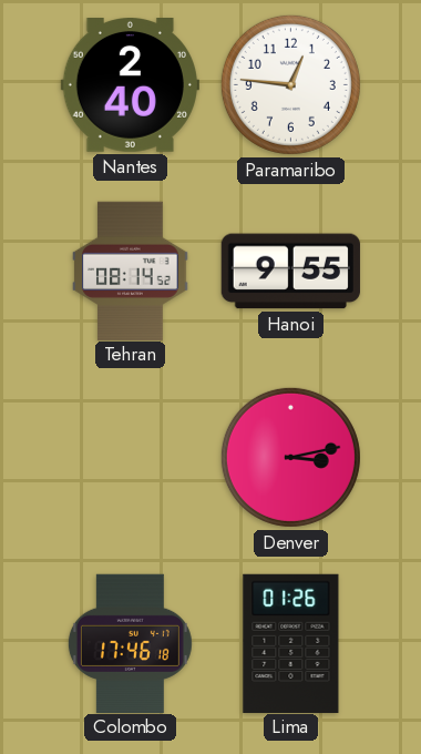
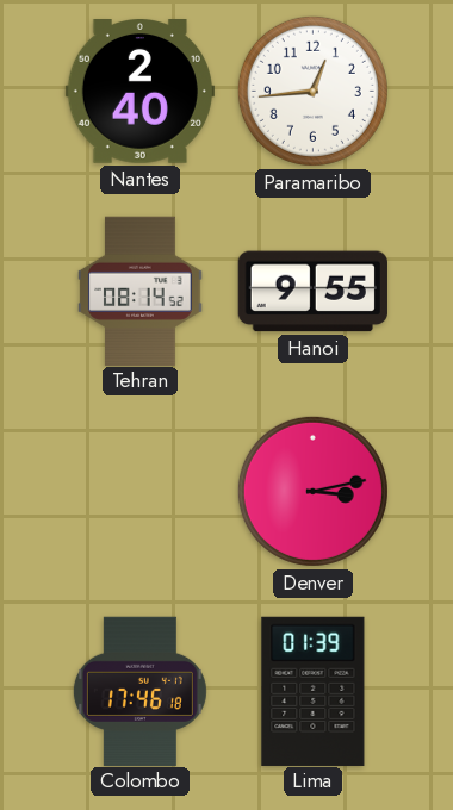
Paramaribo: 12:46 -> 12:44 (312, 91)
Lima: 01:26 -> 01:39 (314, 691)
